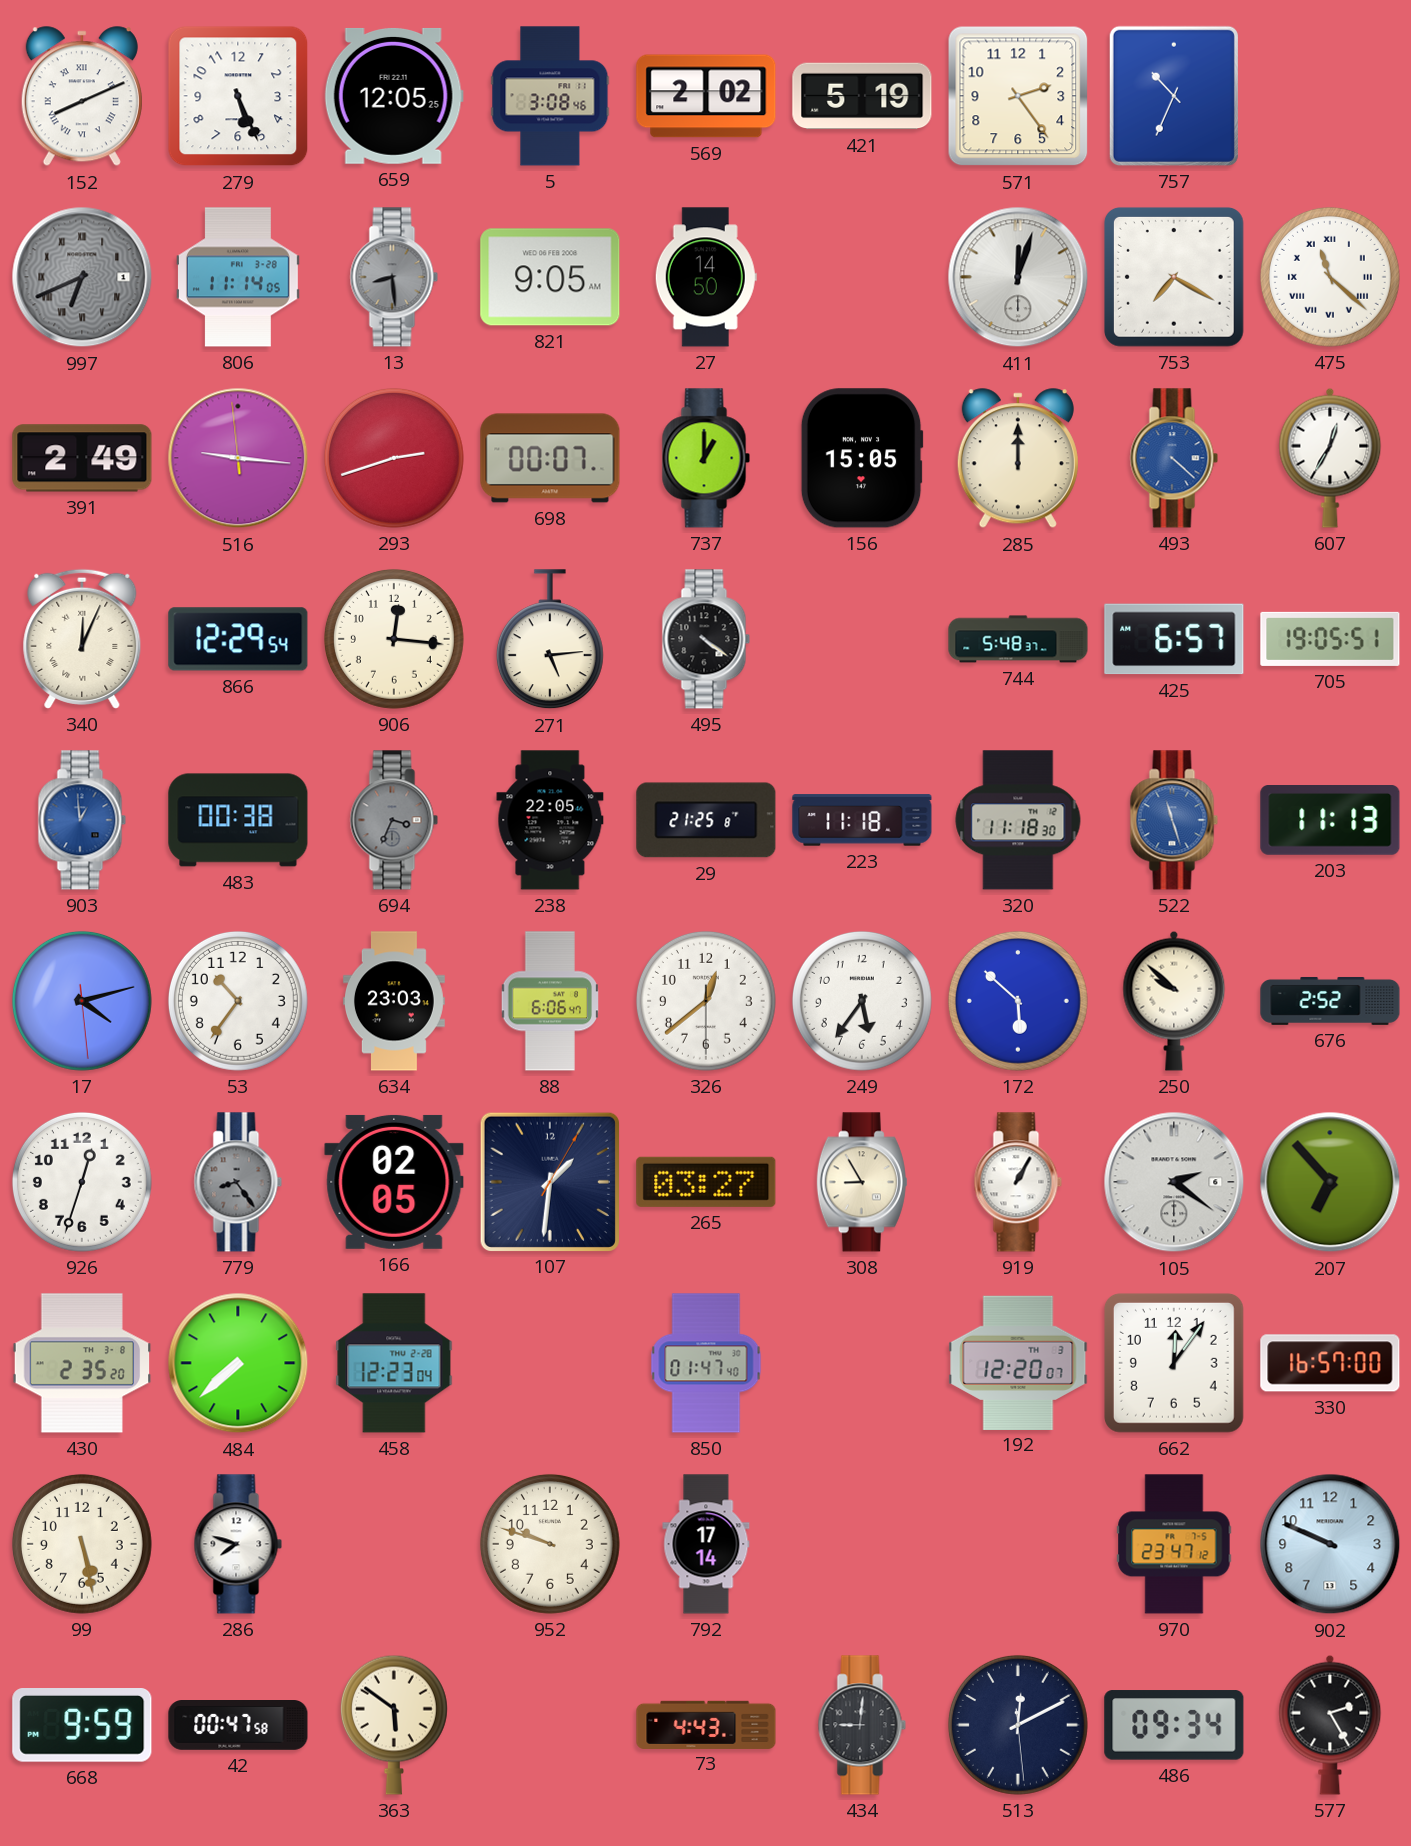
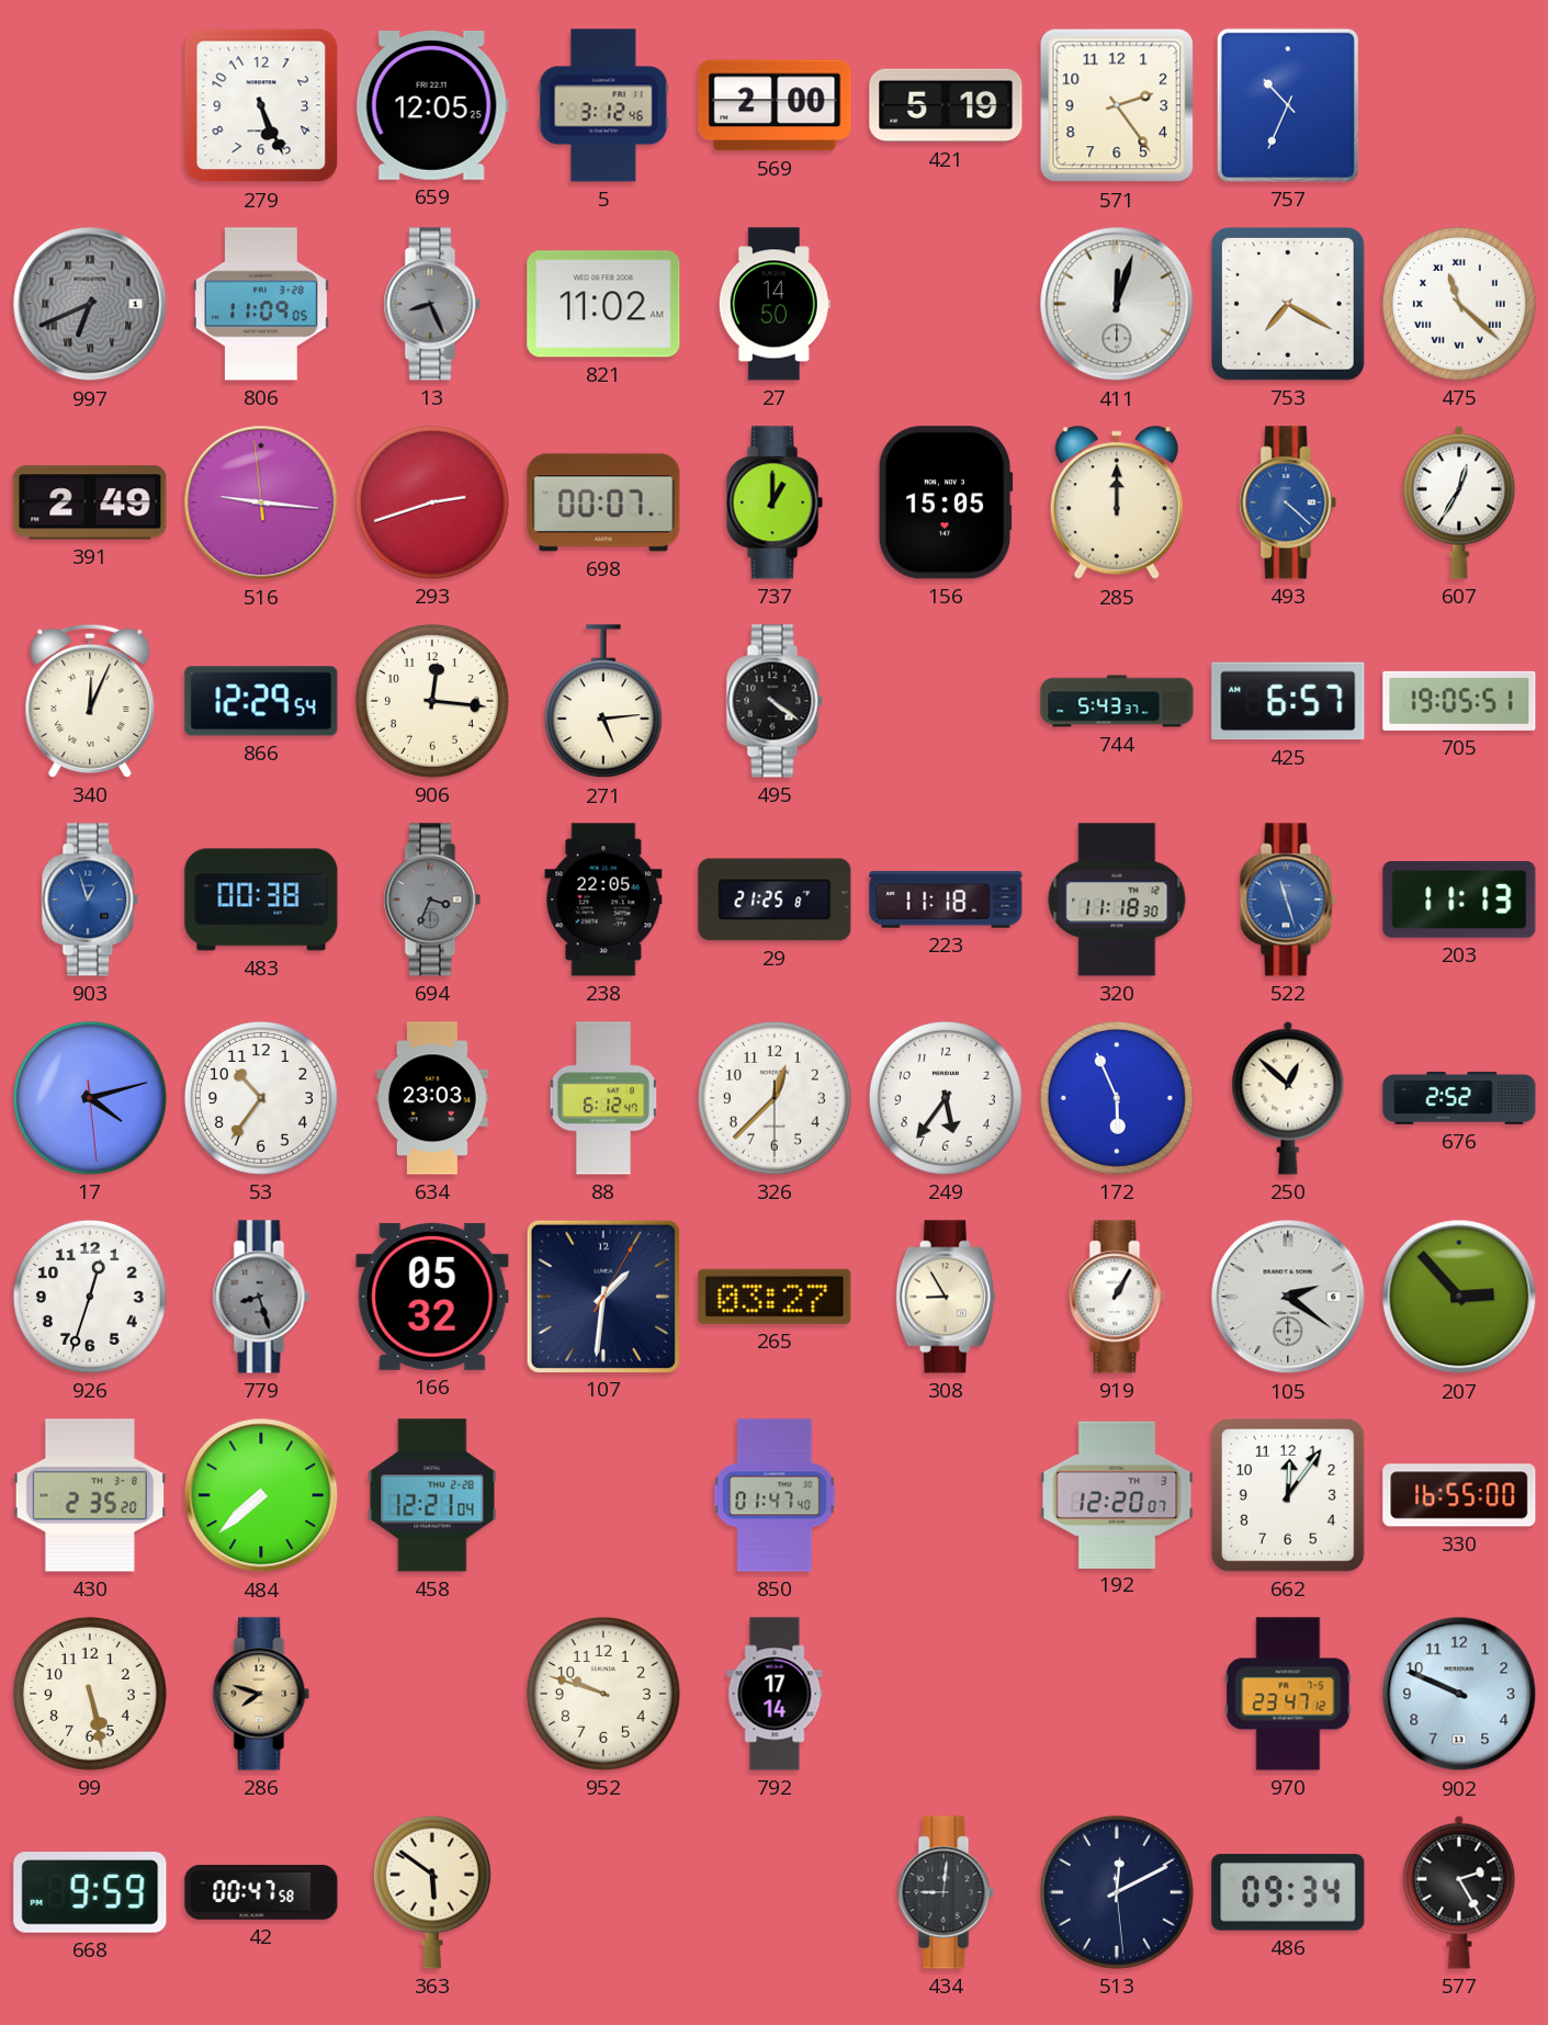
152: 8:11 -> none (82, 97)
5: 3:08 -> 3:12 (603, 105)
569: 2:02 -> 2:00 (775, 105)
806: 11:14 -> 11:09 (261, 304)
13: 8:29 -> 8:26 (432, 304)
821: 9:05 -> 11:02 (603, 304)
744: 5:48 -> 5:43 (1117, 701)
903: 12:59 -> 12:57 (90, 900)
88: 6:06 -> 6:12 (603, 1098)
326: 12:38 -> 12:37 (775, 1098)
172: 5:52 -> 5:56 (1117, 1098)
250: 9:52 -> 12:52 (1288, 1098)
779: 8:24 -> 8:27 (261, 1297)
166: 02:05 -> 05:32 (432, 1297)
207: 6:53 -> 2:53 (1459, 1297)
458: 12:23 -> 12:21 (432, 1495)
330: 16:57 -> 16:55 (1459, 1495)
286 dial: white -> champagne (261, 1694)
73: 4:43 -> none (706, 1724)
